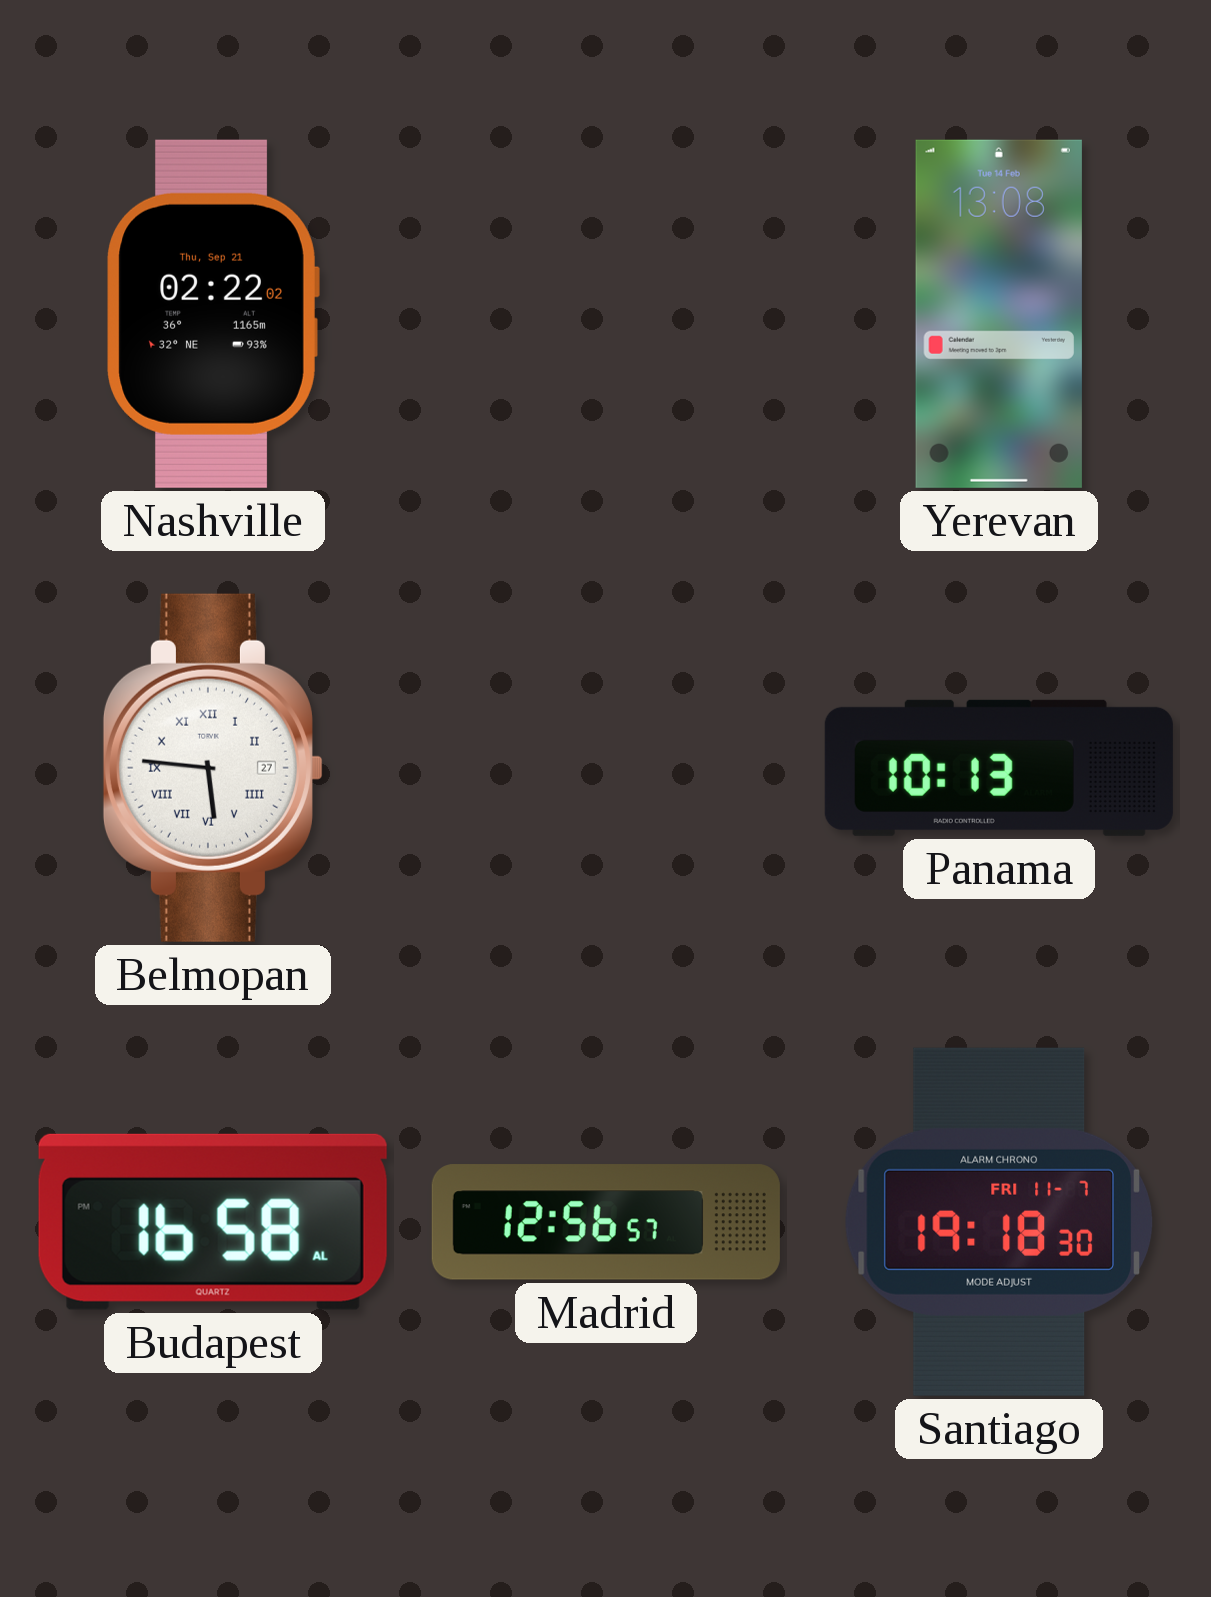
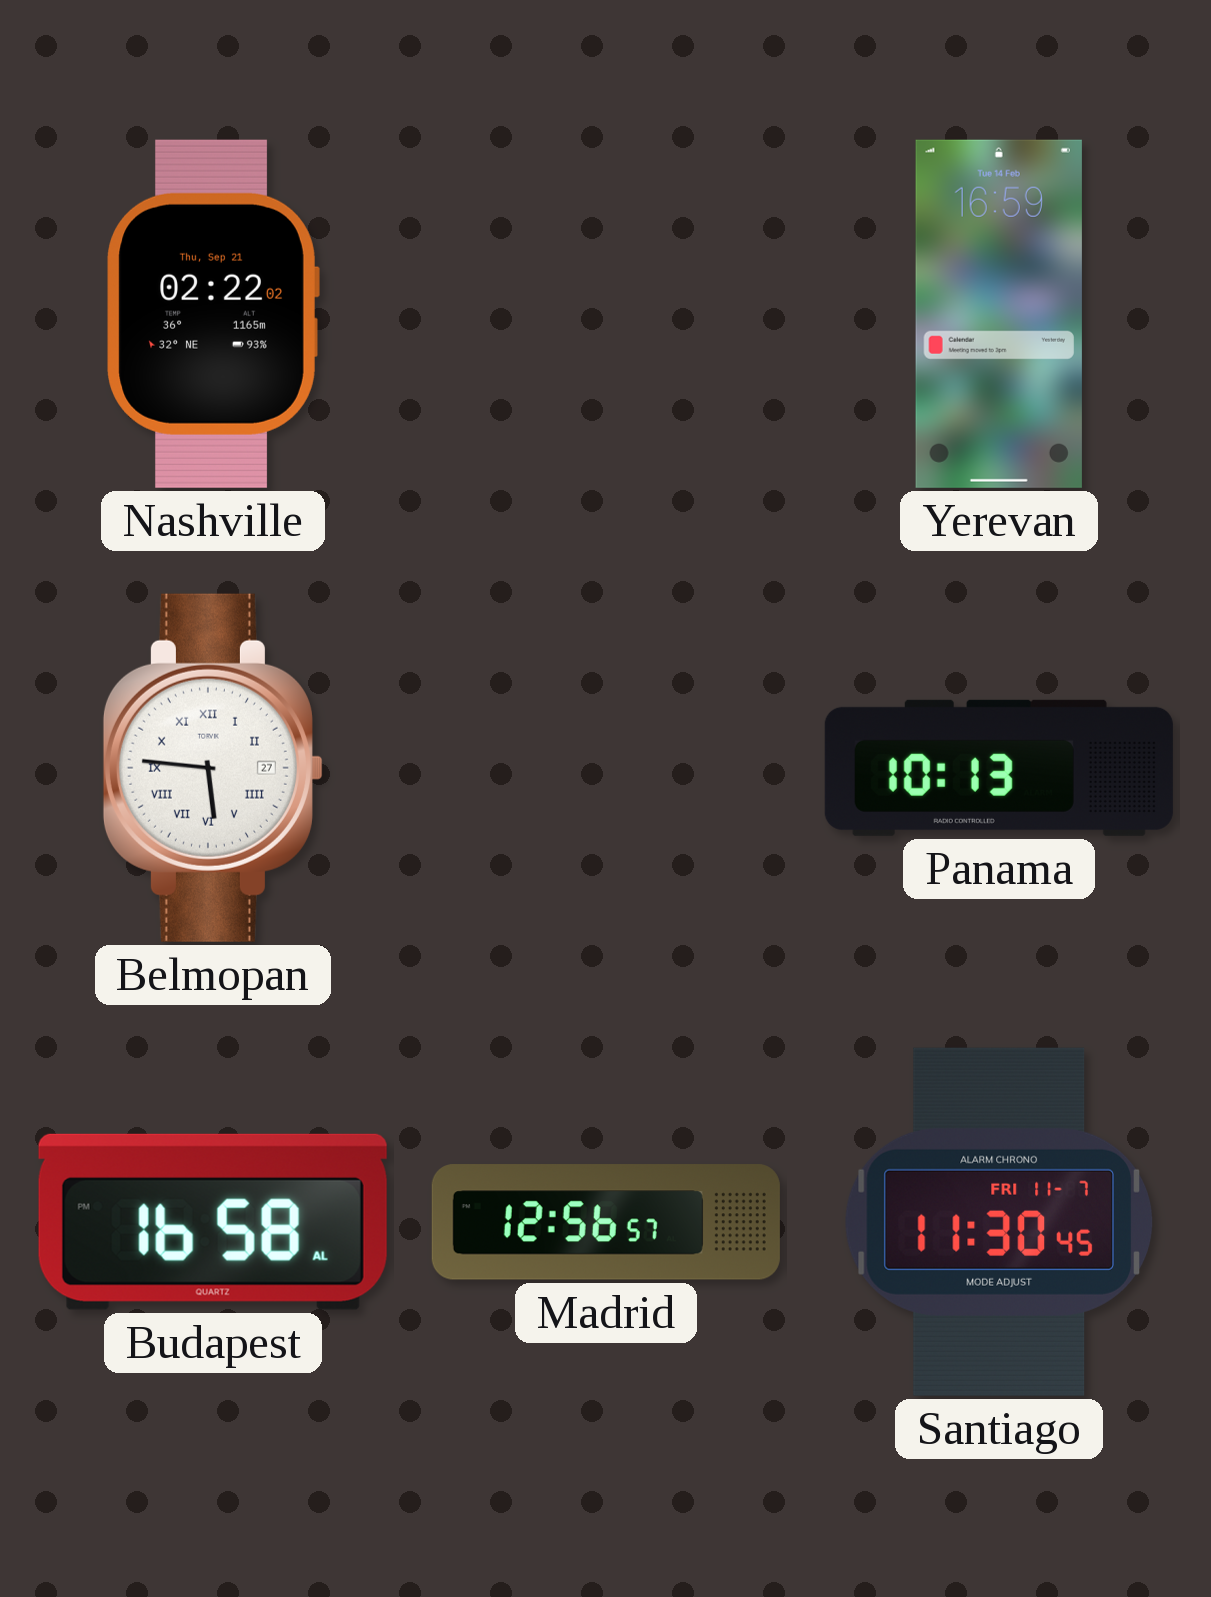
Yerevan: 13:08 -> 16:59 (999, 314)
Santiago: 19:18 -> 11:30 (999, 1222)
